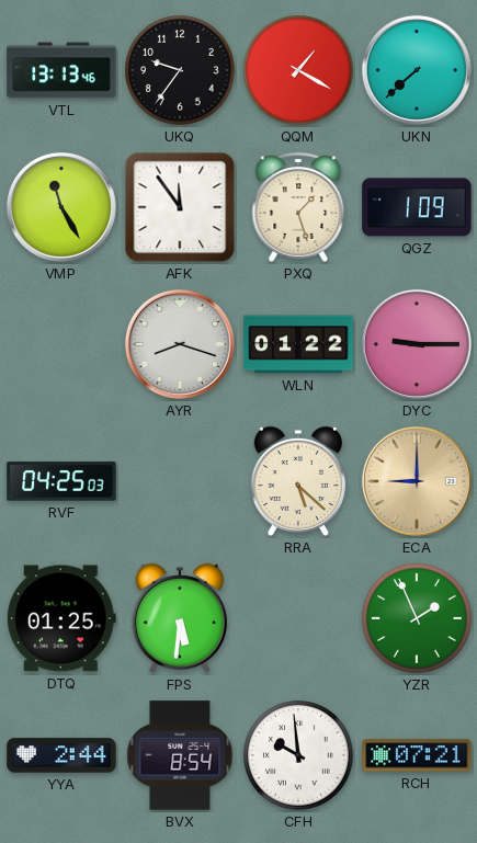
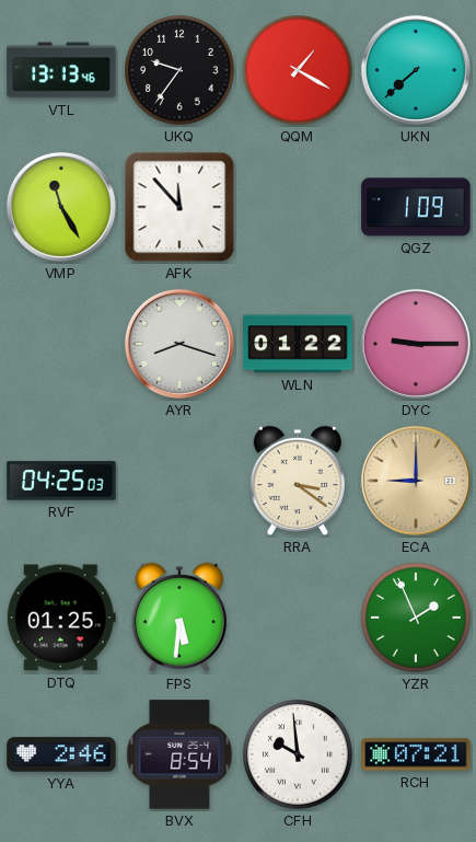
AFK: 11:54 -> 11:53 (179, 207)
PXQ: 1:27 -> none (298, 208)
RRA: 5:22 -> 3:21 (298, 481)
YYA: 2:44 -> 2:46 (61, 754)
